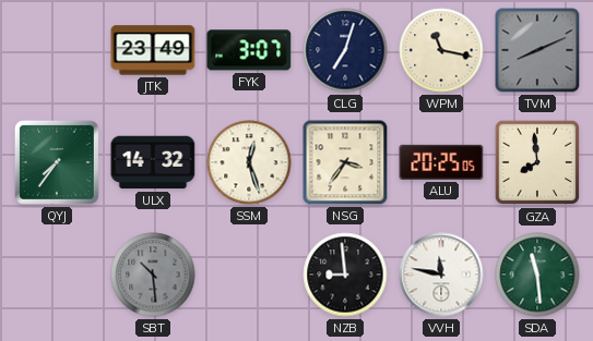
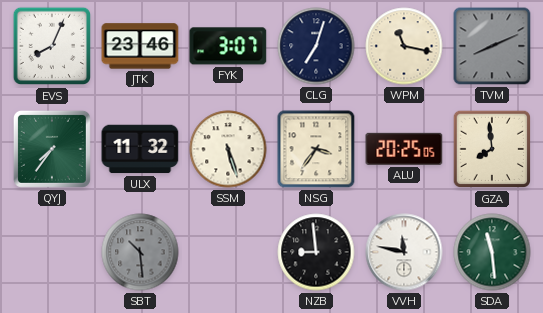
EVS: none -> 8:04 (52, 46)
JTK: 23:49 -> 23:46 (140, 46)
ULX: 14:32 -> 11:32 (140, 149)
SSM: 12:27 -> 5:27 (228, 149)
